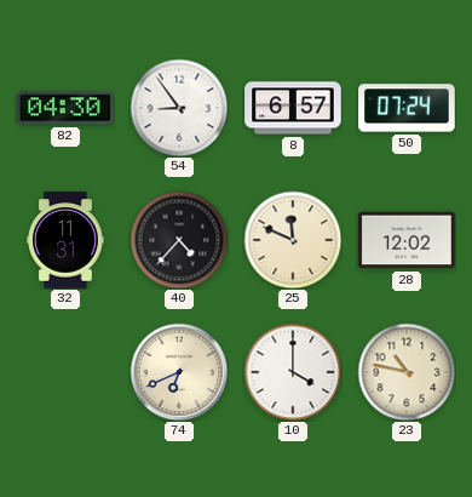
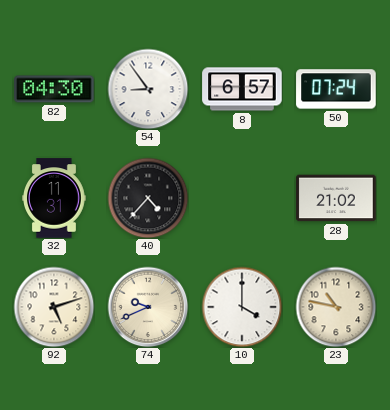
25: 11:49 -> none (293, 240)
28: 12:02 -> 21:02 (336, 198)
92: none -> 5:12 (54, 307)
74: 6:41 -> 9:41 (148, 307)
